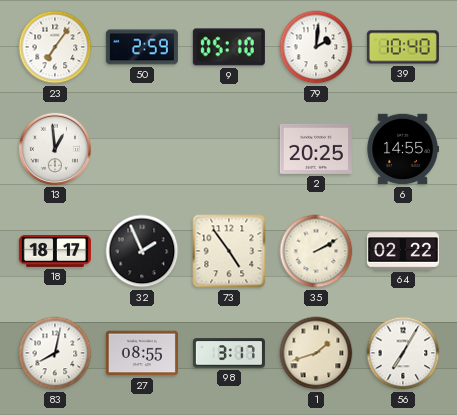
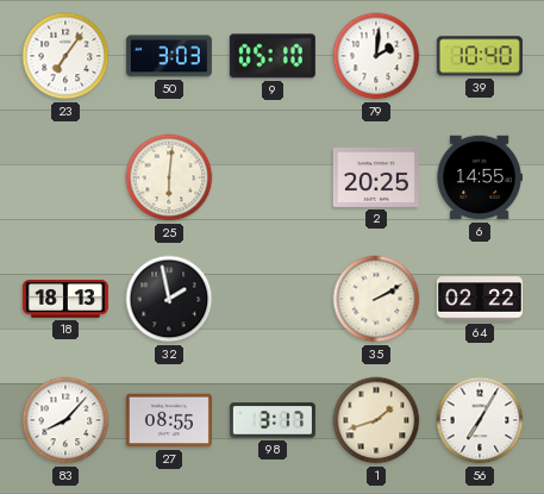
50: 2:59 -> 3:03 (169, 56)
13: 12:59 -> none (55, 149)
25: none -> 6:01 (169, 177)
18: 18:17 -> 18:13 (65, 300)
32: 1:56 -> 1:58 (169, 299)
73: 4:54 -> none (229, 251)
83: 8:02 -> 8:07 (65, 420)
